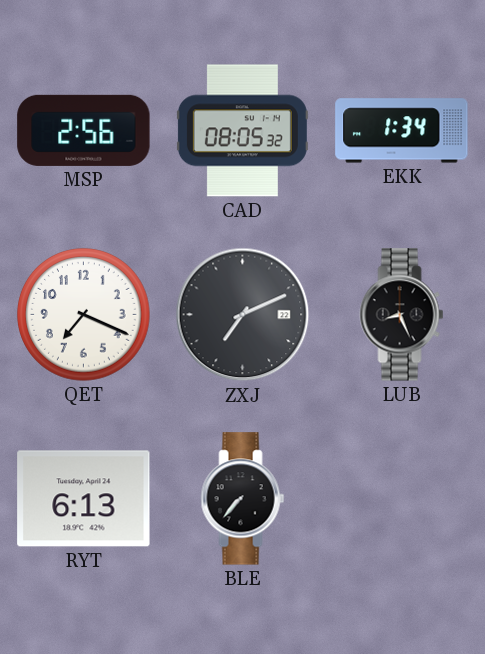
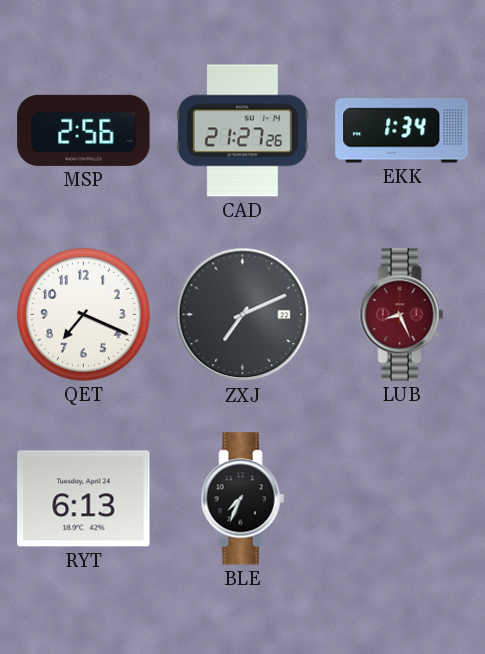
CAD: 08:05 -> 21:27 (242, 131)
LUB dial: black -> burgundy (402, 315)
BLE: 7:37 -> 7:34 (243, 499)
